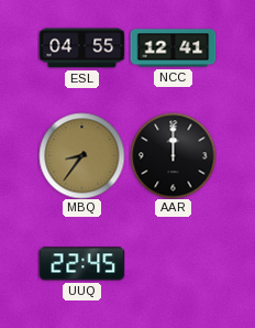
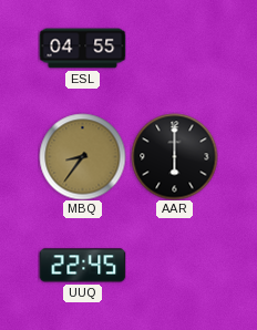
NCC: 12:41 -> none (173, 48)
AAR: 12:00 -> 6:00 (174, 156)
